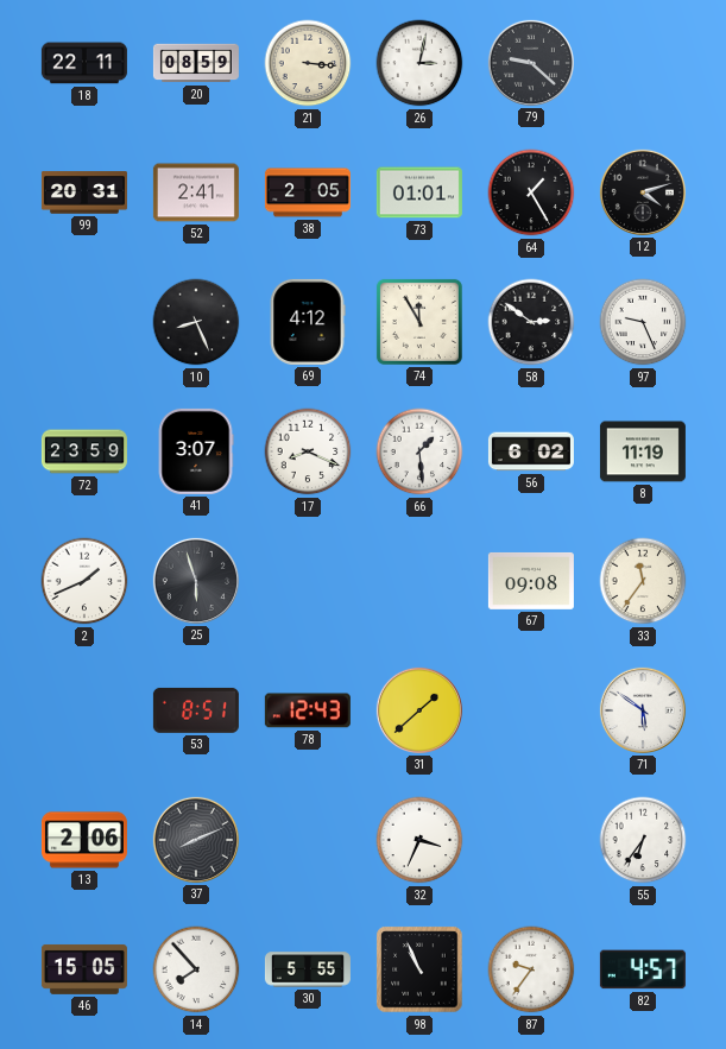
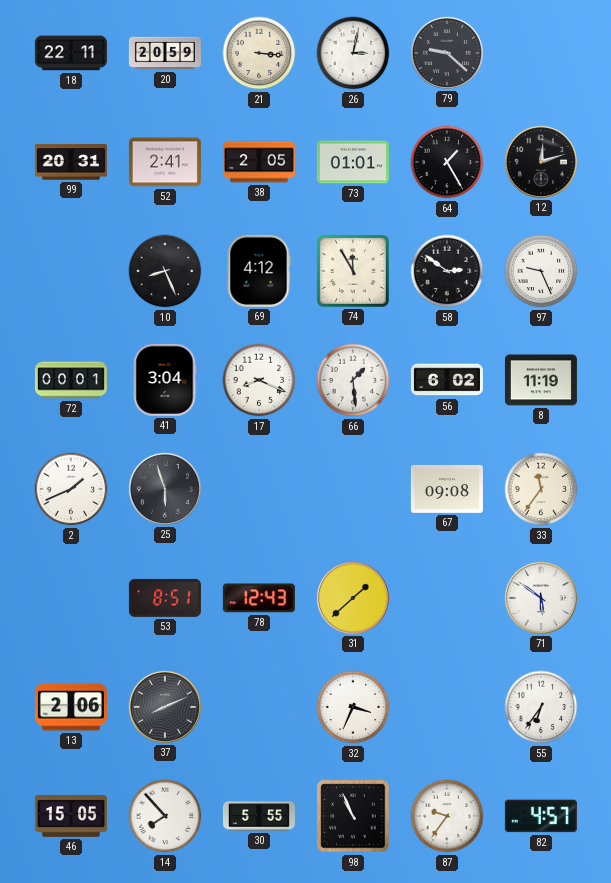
20: 08:59 -> 20:59 (165, 53)
12: 4:12 -> 12:12 (541, 162)
72: 23:59 -> 00:01 (71, 380)
41: 3:07 -> 3:04 (165, 380)
